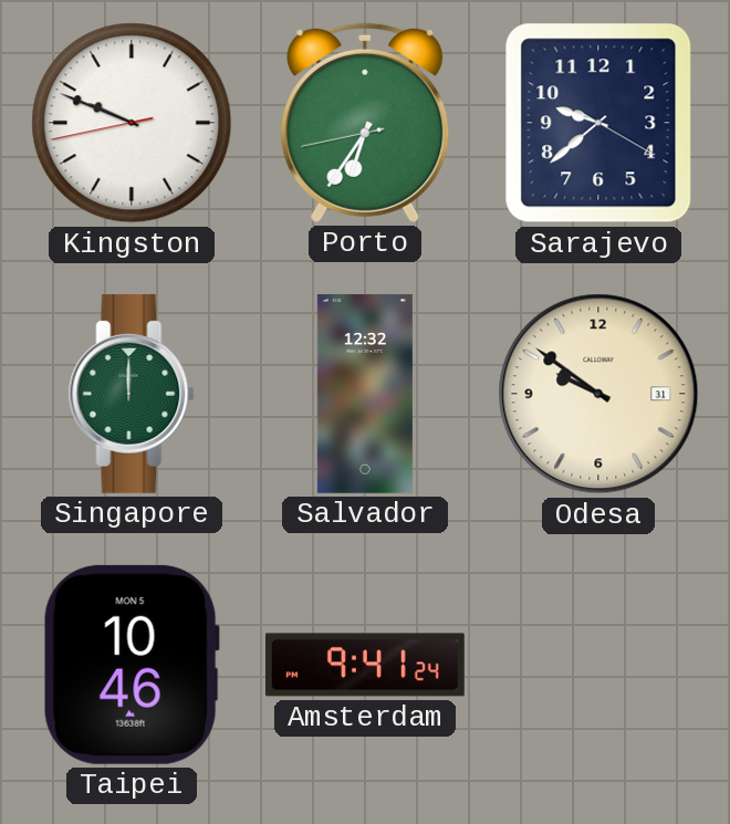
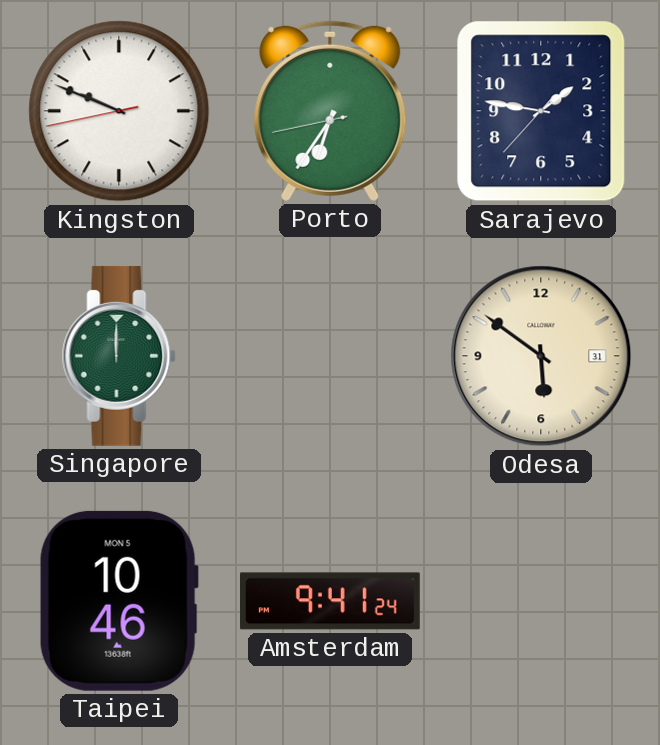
Sarajevo: 9:38 -> 1:46 (541, 111)
Salvador: 12:32 -> none (365, 394)
Odesa: 9:51 -> 5:51 (541, 356)
